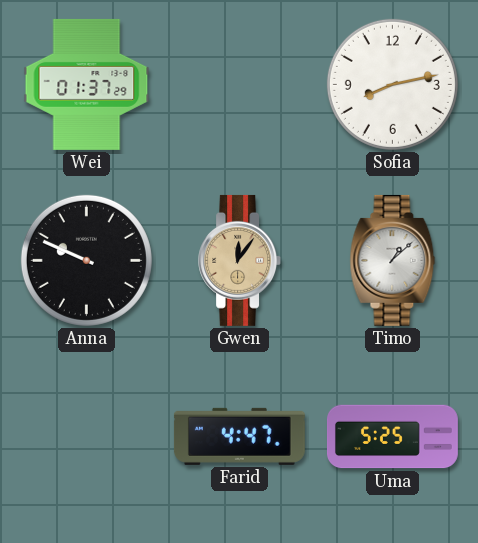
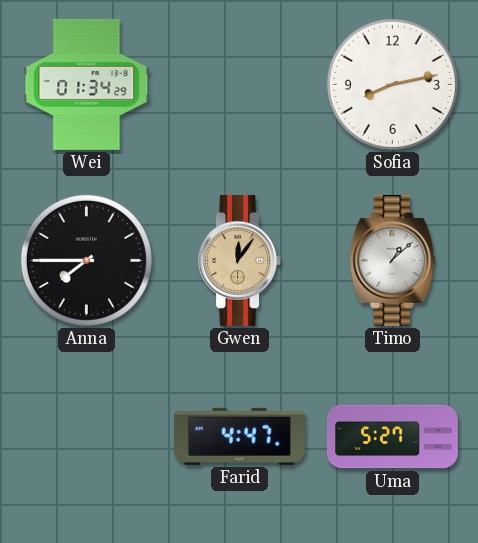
Wei: 01:37 -> 01:34 (87, 84)
Anna: 9:49 -> 7:45 (86, 260)
Uma: 5:25 -> 5:27 (392, 437)
